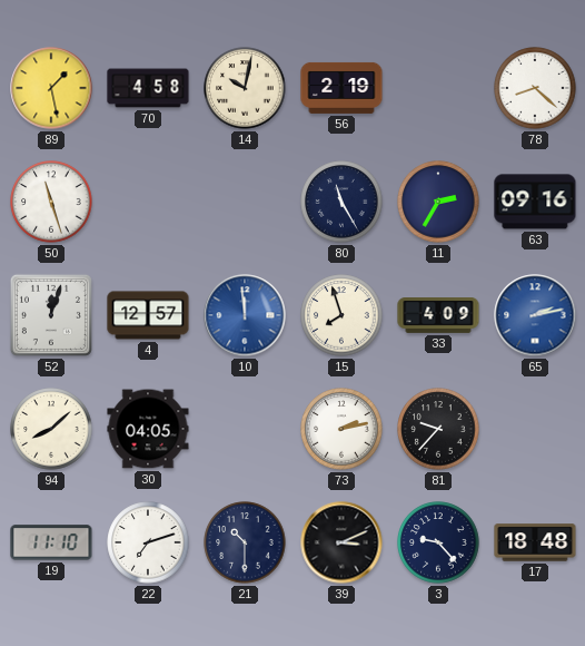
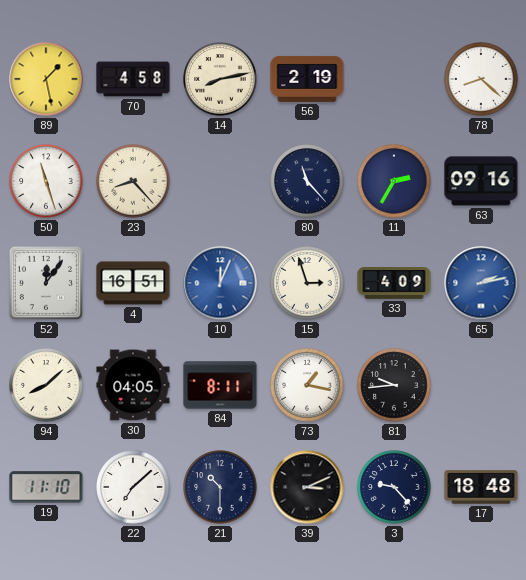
14: 10:02 -> 8:13 (220, 79)
23: none -> 8:23 (133, 181)
80: 11:25 -> 11:23 (307, 181)
52: 12:03 -> 12:06 (46, 283)
4: 12:57 -> 16:51 (133, 283)
10: 11:59 -> 12:04 (220, 283)
15: 7:57 -> 2:57 (307, 283)
84: none -> 8:11 (220, 385)
73: 2:13 -> 1:17 (307, 385)
81: 9:37 -> 9:44 (394, 385)
22: 7:12 -> 7:08 (133, 487)
